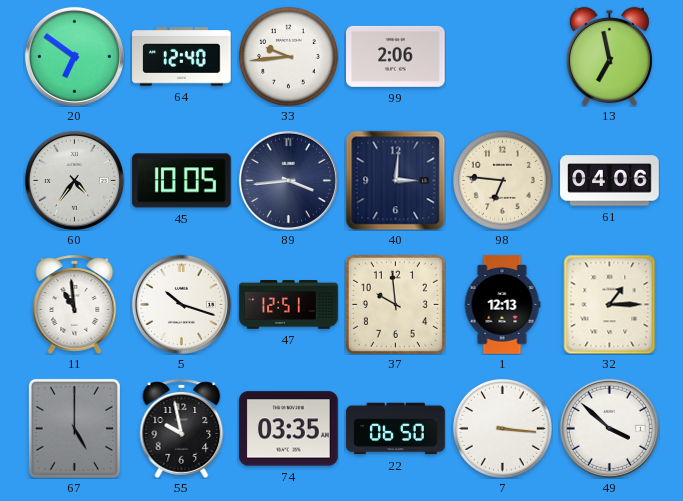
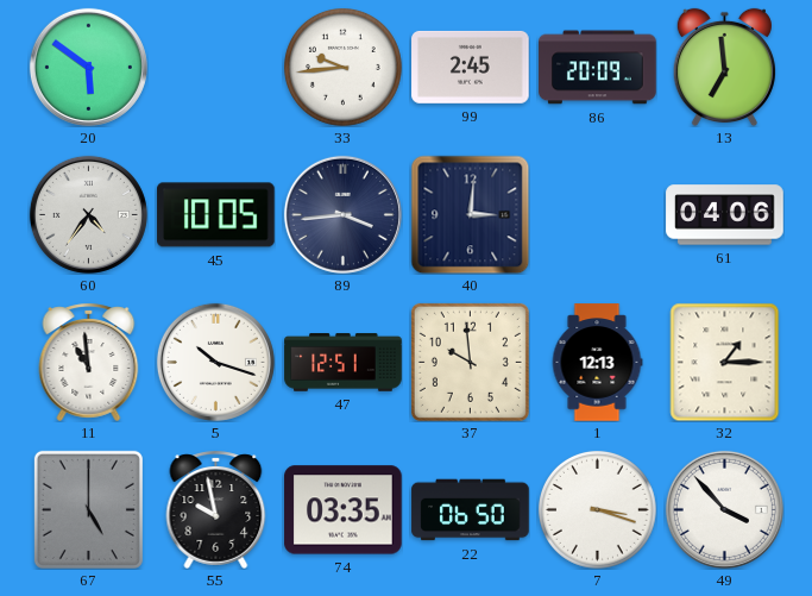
20: 6:51 -> 5:51 (88, 67)
64: 12:40 -> none (182, 57)
99: 2:06 -> 2:45 (471, 67)
86: none -> 20:09 (598, 68)
13: 6:58 -> 6:59 (724, 67)
98: 6:46 -> none (502, 180)
7: 3:16 -> 3:18 (597, 509)
49: 3:52 -> 3:53 (724, 509)
